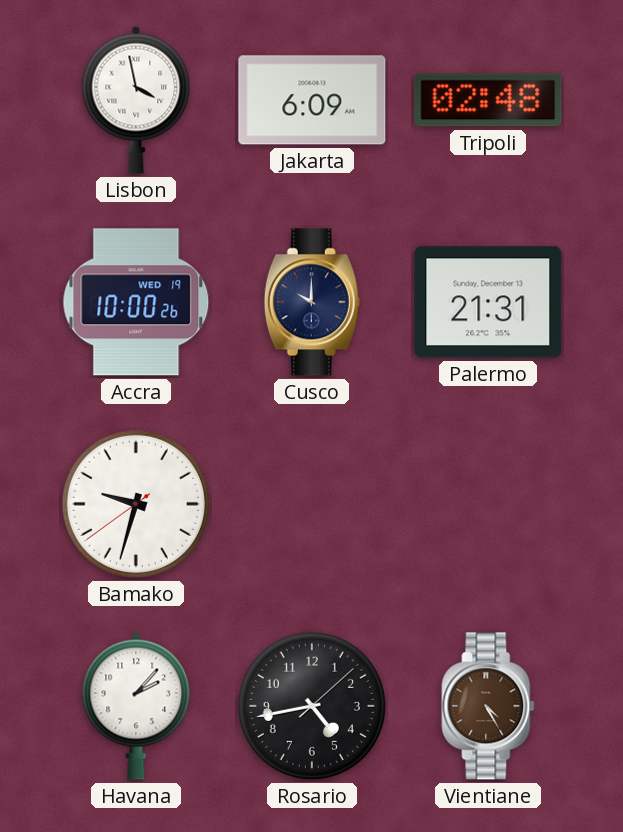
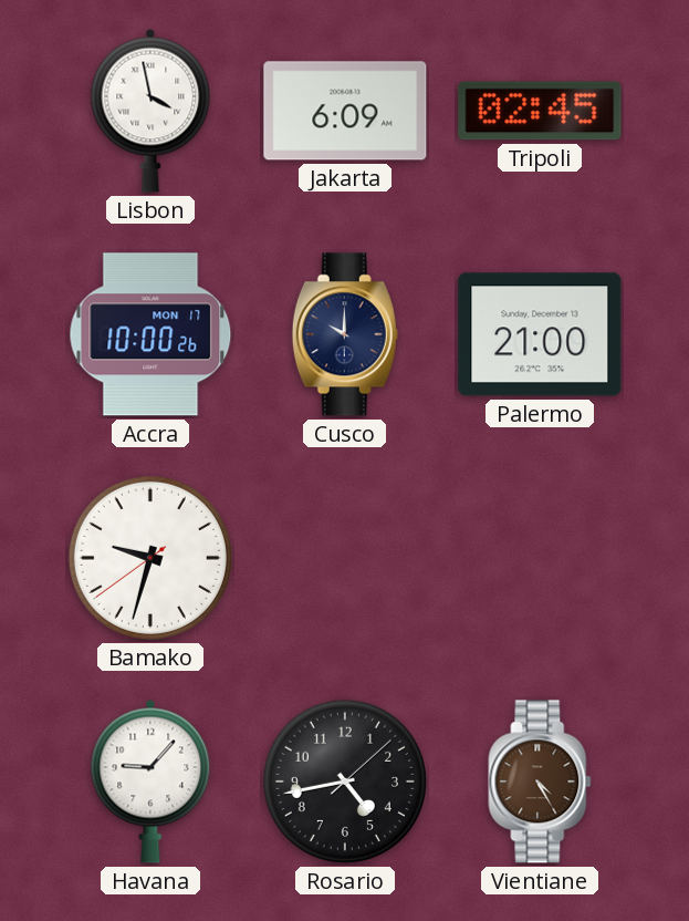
Tripoli: 02:48 -> 02:45 (540, 111)
Accra date: WED 19 -> MON 17 (150, 334)
Palermo: 21:31 -> 21:00 (540, 334)
Havana: 2:07 -> 9:07 (150, 782)
